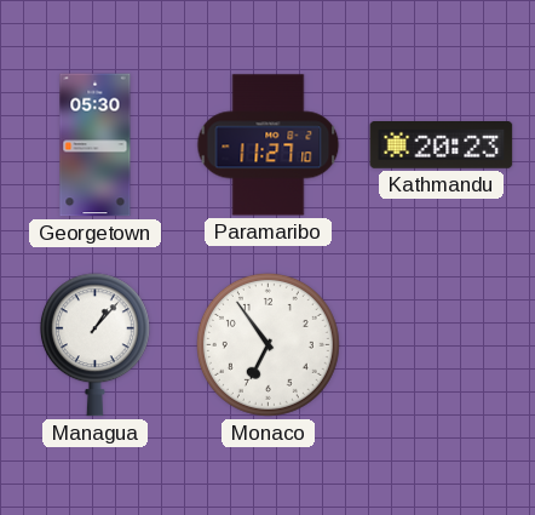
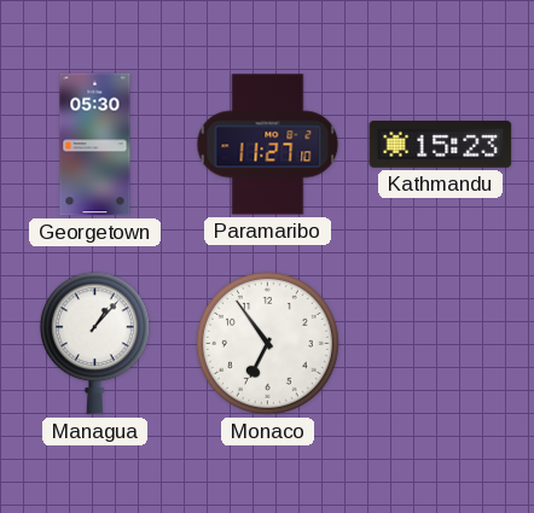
Kathmandu: 20:23 -> 15:23 (441, 145)
